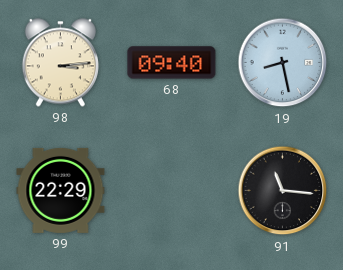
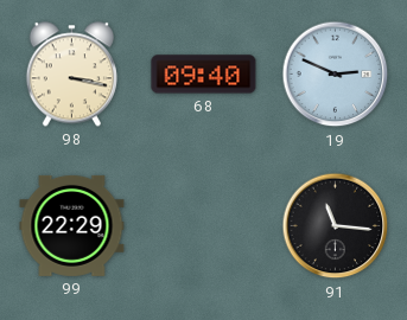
98: 3:14 -> 3:17 (71, 75)
19: 8:28 -> 2:49 (336, 75)
